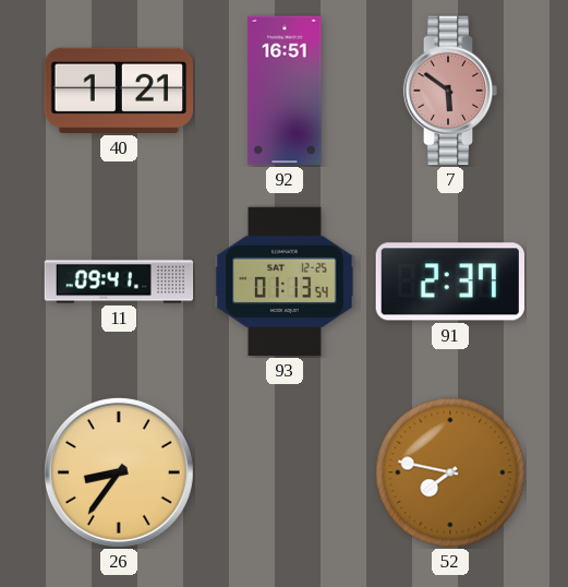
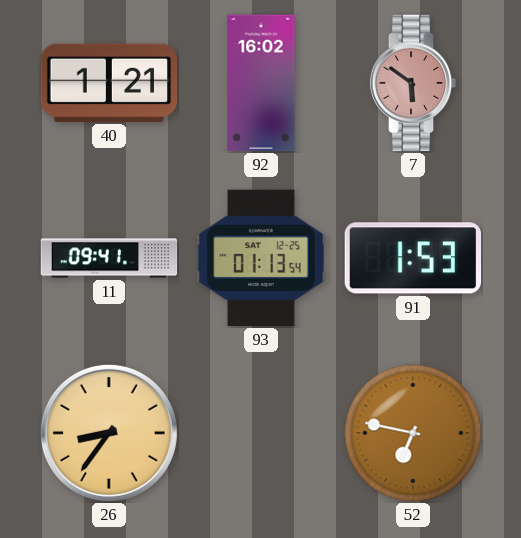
92: 16:51 -> 16:02 (261, 83)
91: 2:37 -> 1:53 (412, 258)
52: 7:47 -> 6:47 (413, 433)
